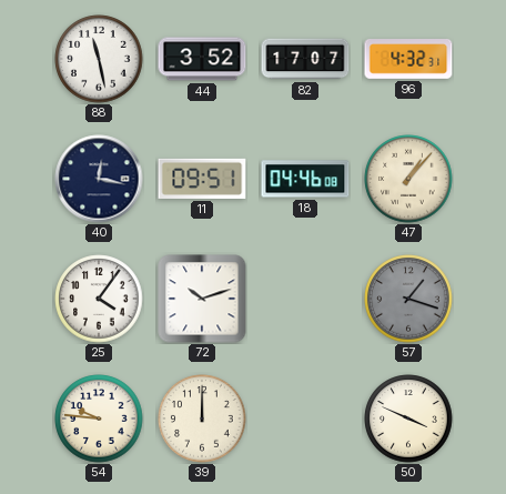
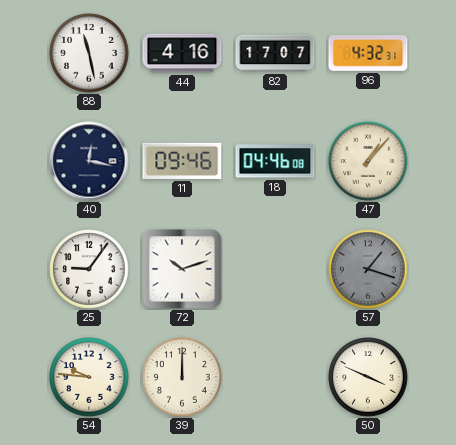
44: 3:52 -> 4:16 (182, 53)
11: 09:51 -> 09:46 (182, 161)
25: 4:06 -> 9:06 (89, 269)
